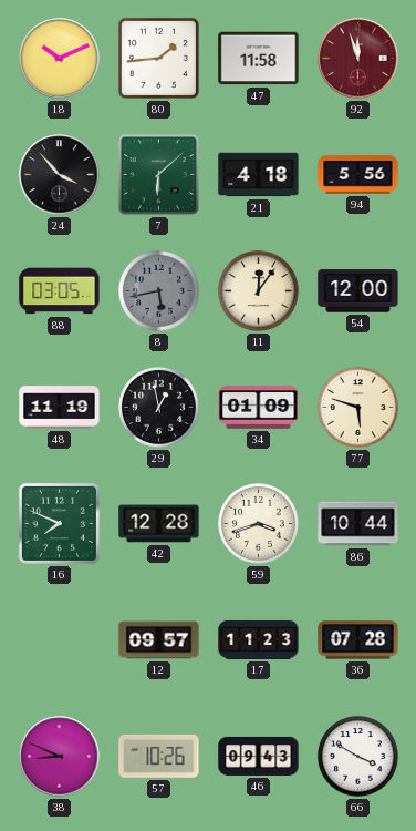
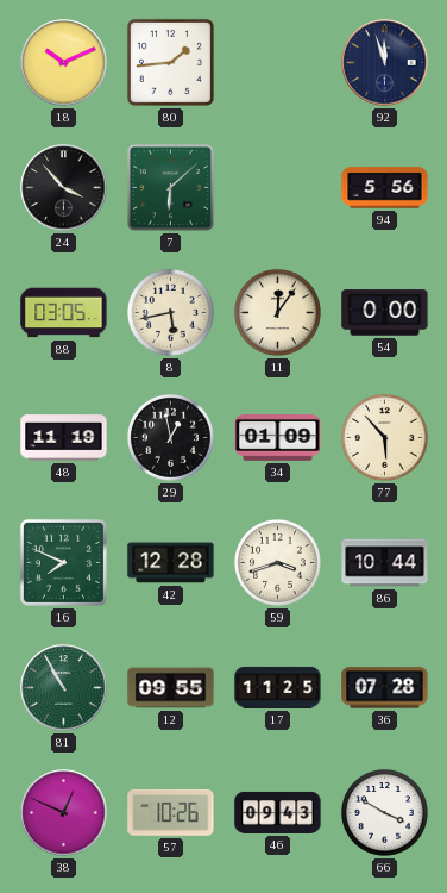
47: 11:58 -> none (259, 59)
92 dial: burgundy -> navy (385, 63)
21: 4:18 -> none (259, 175)
8 dial: grey -> cream (171, 313)
54: 12:00 -> 0:00 (385, 313)
77: 5:48 -> 5:53 (385, 438)
81: none -> 10:55 (64, 688)
12: 09:57 -> 09:55 (171, 688)
17: 11:23 -> 11:25 (278, 687)
38: 8:49 -> 12:49 (64, 813)
